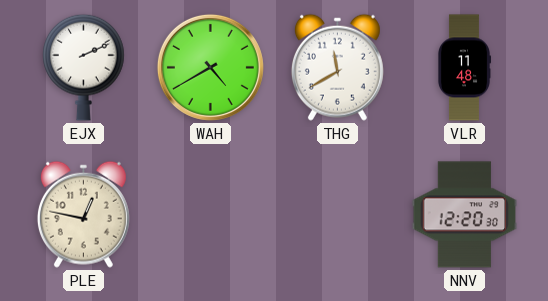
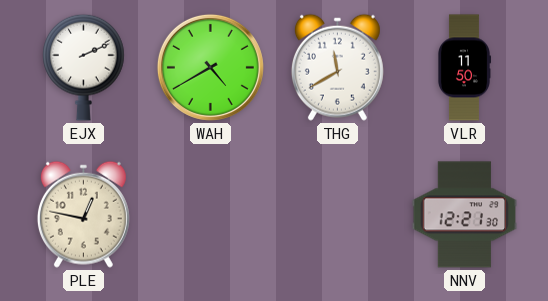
VLR: 11:48 -> 11:50 (463, 68)
NNV: 12:20 -> 12:21 (465, 215)
